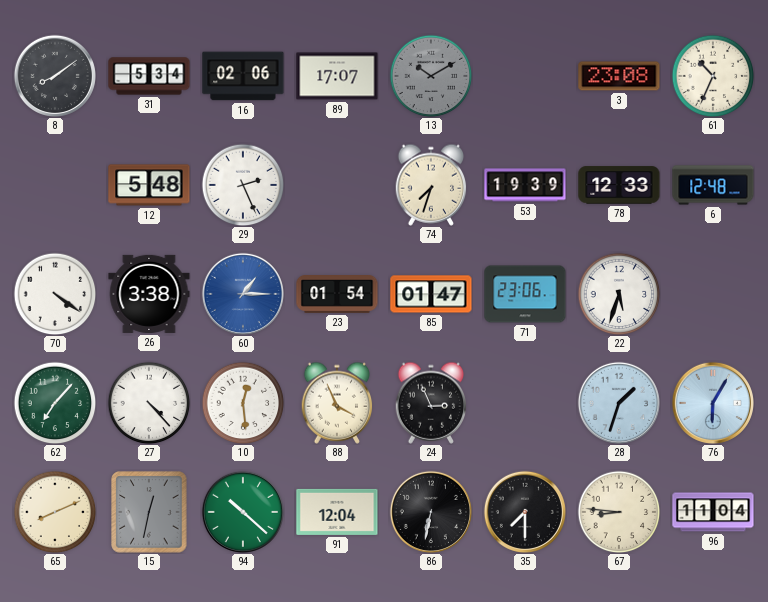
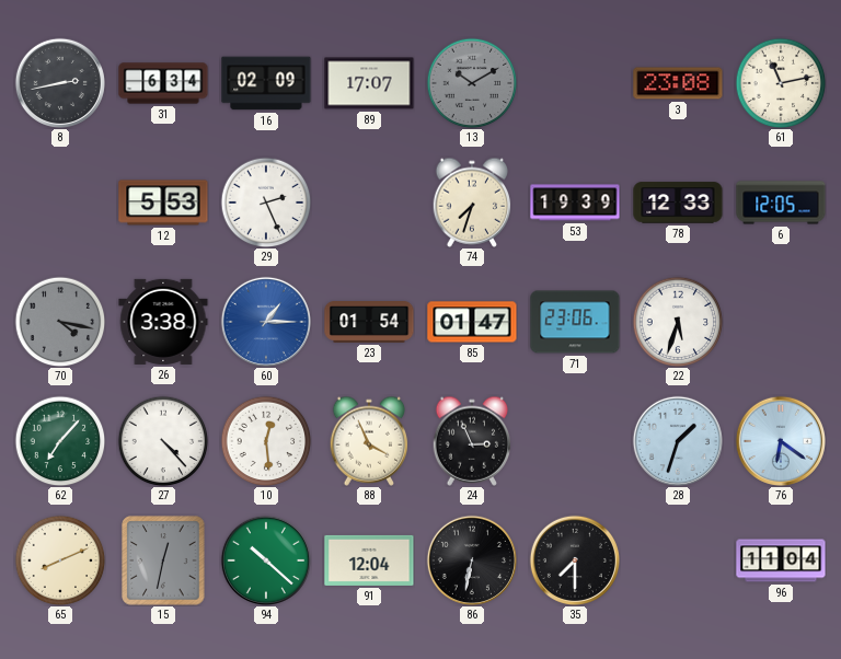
8: 8:09 -> 2:43 (60, 83)
31: 5:34 -> 6:34 (163, 83)
16: 02:06 -> 02:09 (266, 83)
61: 10:34 -> 11:13 (781, 83)
12: 5:48 -> 5:53 (163, 203)
6: 12:48 -> 12:05 (781, 203)
70: 4:21 -> 4:17 (60, 322)
70 dial: white -> grey (60, 322)
76: 6:05 -> 6:21 (781, 441)
67: 8:46 -> none (619, 512)
